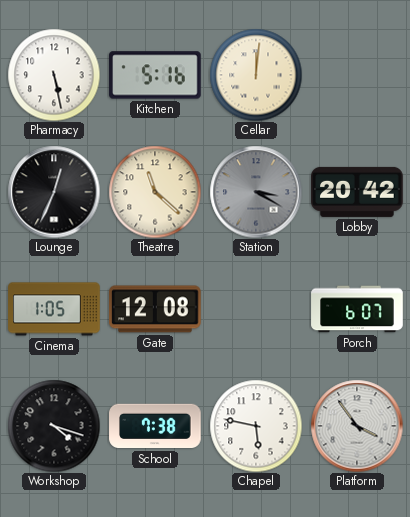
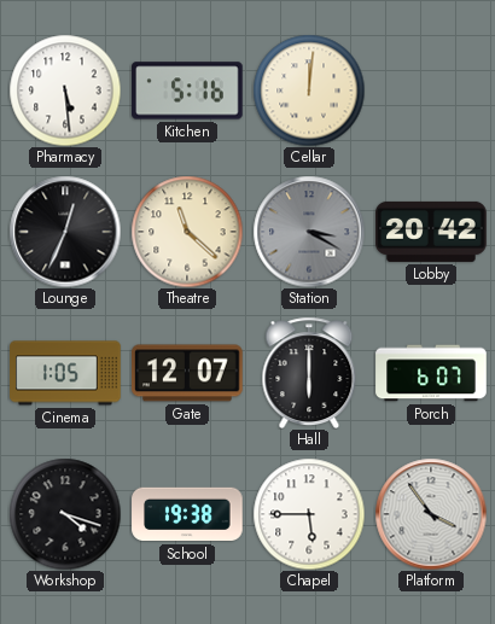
Pharmacy: 5:28 -> 5:29 (65, 91)
Gate: 12:08 -> 12:07 (188, 373)
Hall: none -> 6:00 (309, 373)
School: 7:38 -> 19:38 (187, 514)
Chapel: 5:47 -> 5:45 (309, 514)
